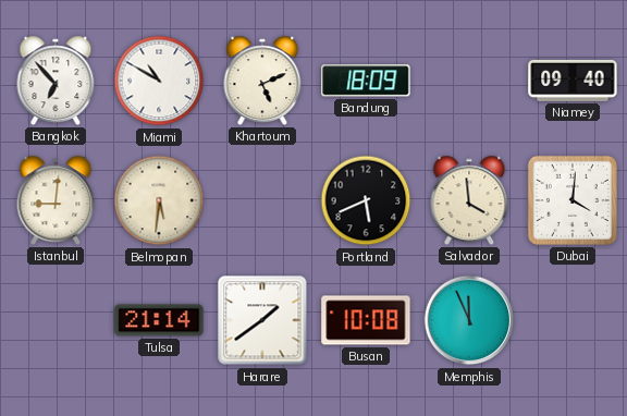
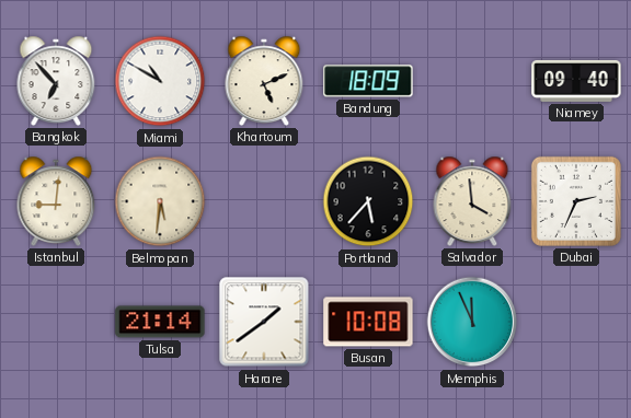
Portland: 5:41 -> 5:37 (368, 201)
Dubai: 4:01 -> 2:34 (576, 201)
